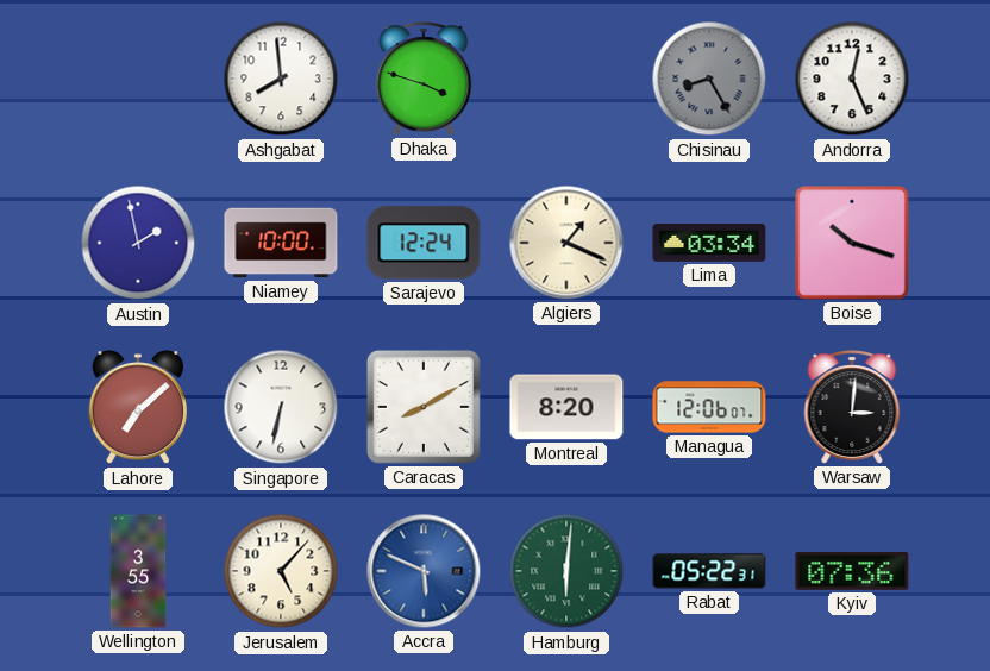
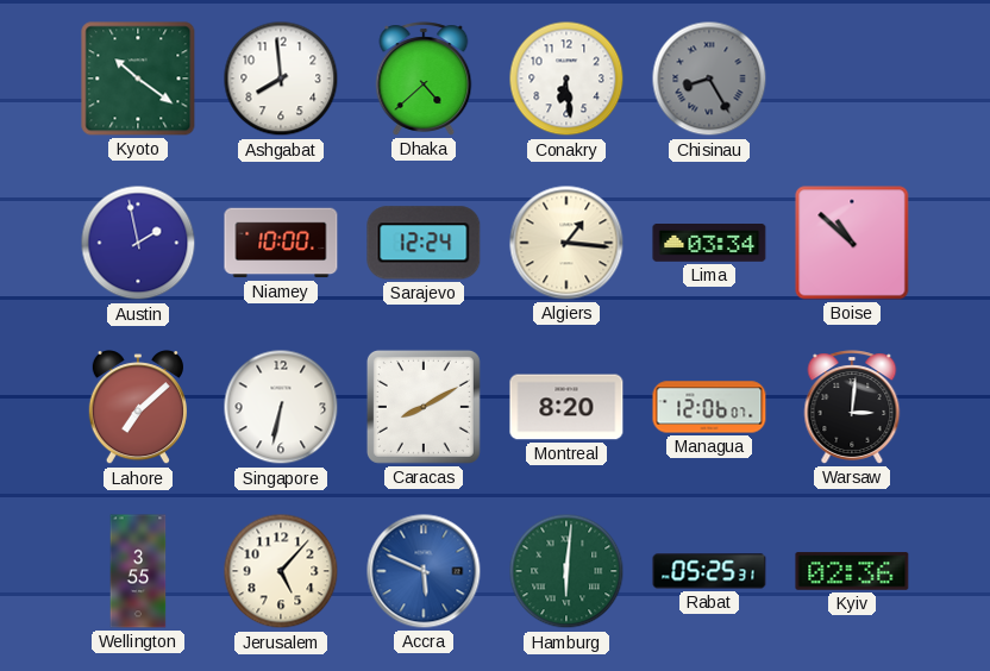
Kyoto: none -> 10:21 (138, 79)
Dhaka: 3:48 -> 4:38 (424, 79)
Conakry: none -> 6:29 (566, 79)
Andorra: 12:26 -> none (852, 79)
Algiers: 1:19 -> 1:16 (566, 243)
Boise: 10:18 -> 10:52 (852, 243)
Rabat: 05:22 -> 05:25 (709, 571)
Kyiv: 07:36 -> 02:36 (852, 571)
